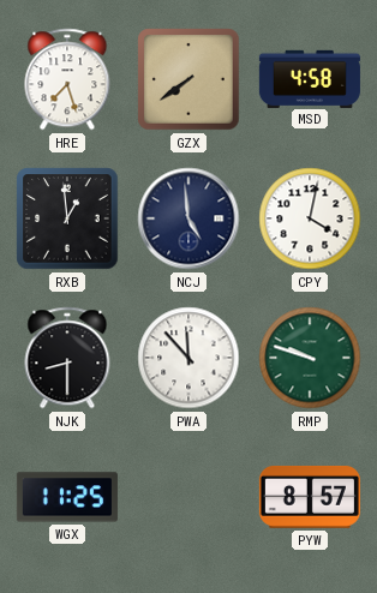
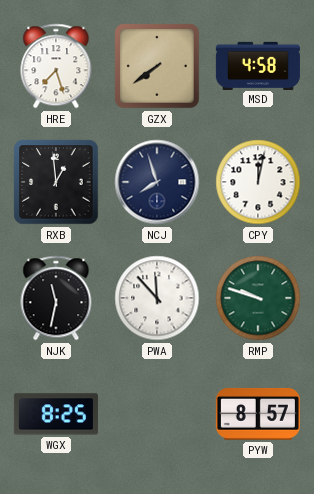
NCJ: 4:59 -> 7:57 (157, 182)
CPY: 4:02 -> 12:02 (258, 182)
NJK: 8:30 -> 11:32 (56, 298)
WGX: 11:25 -> 8:25 (56, 414)
